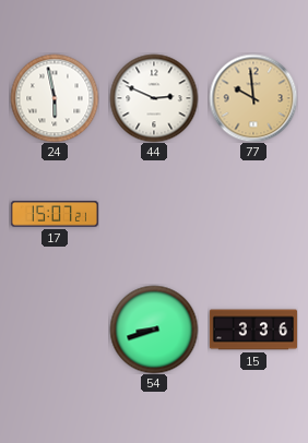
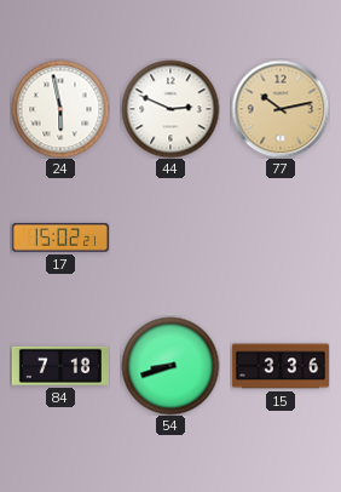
77: 9:59 -> 10:13 (281, 109)
17: 15:07 -> 15:02 (60, 238)
84: none -> 7:18 (60, 366)
